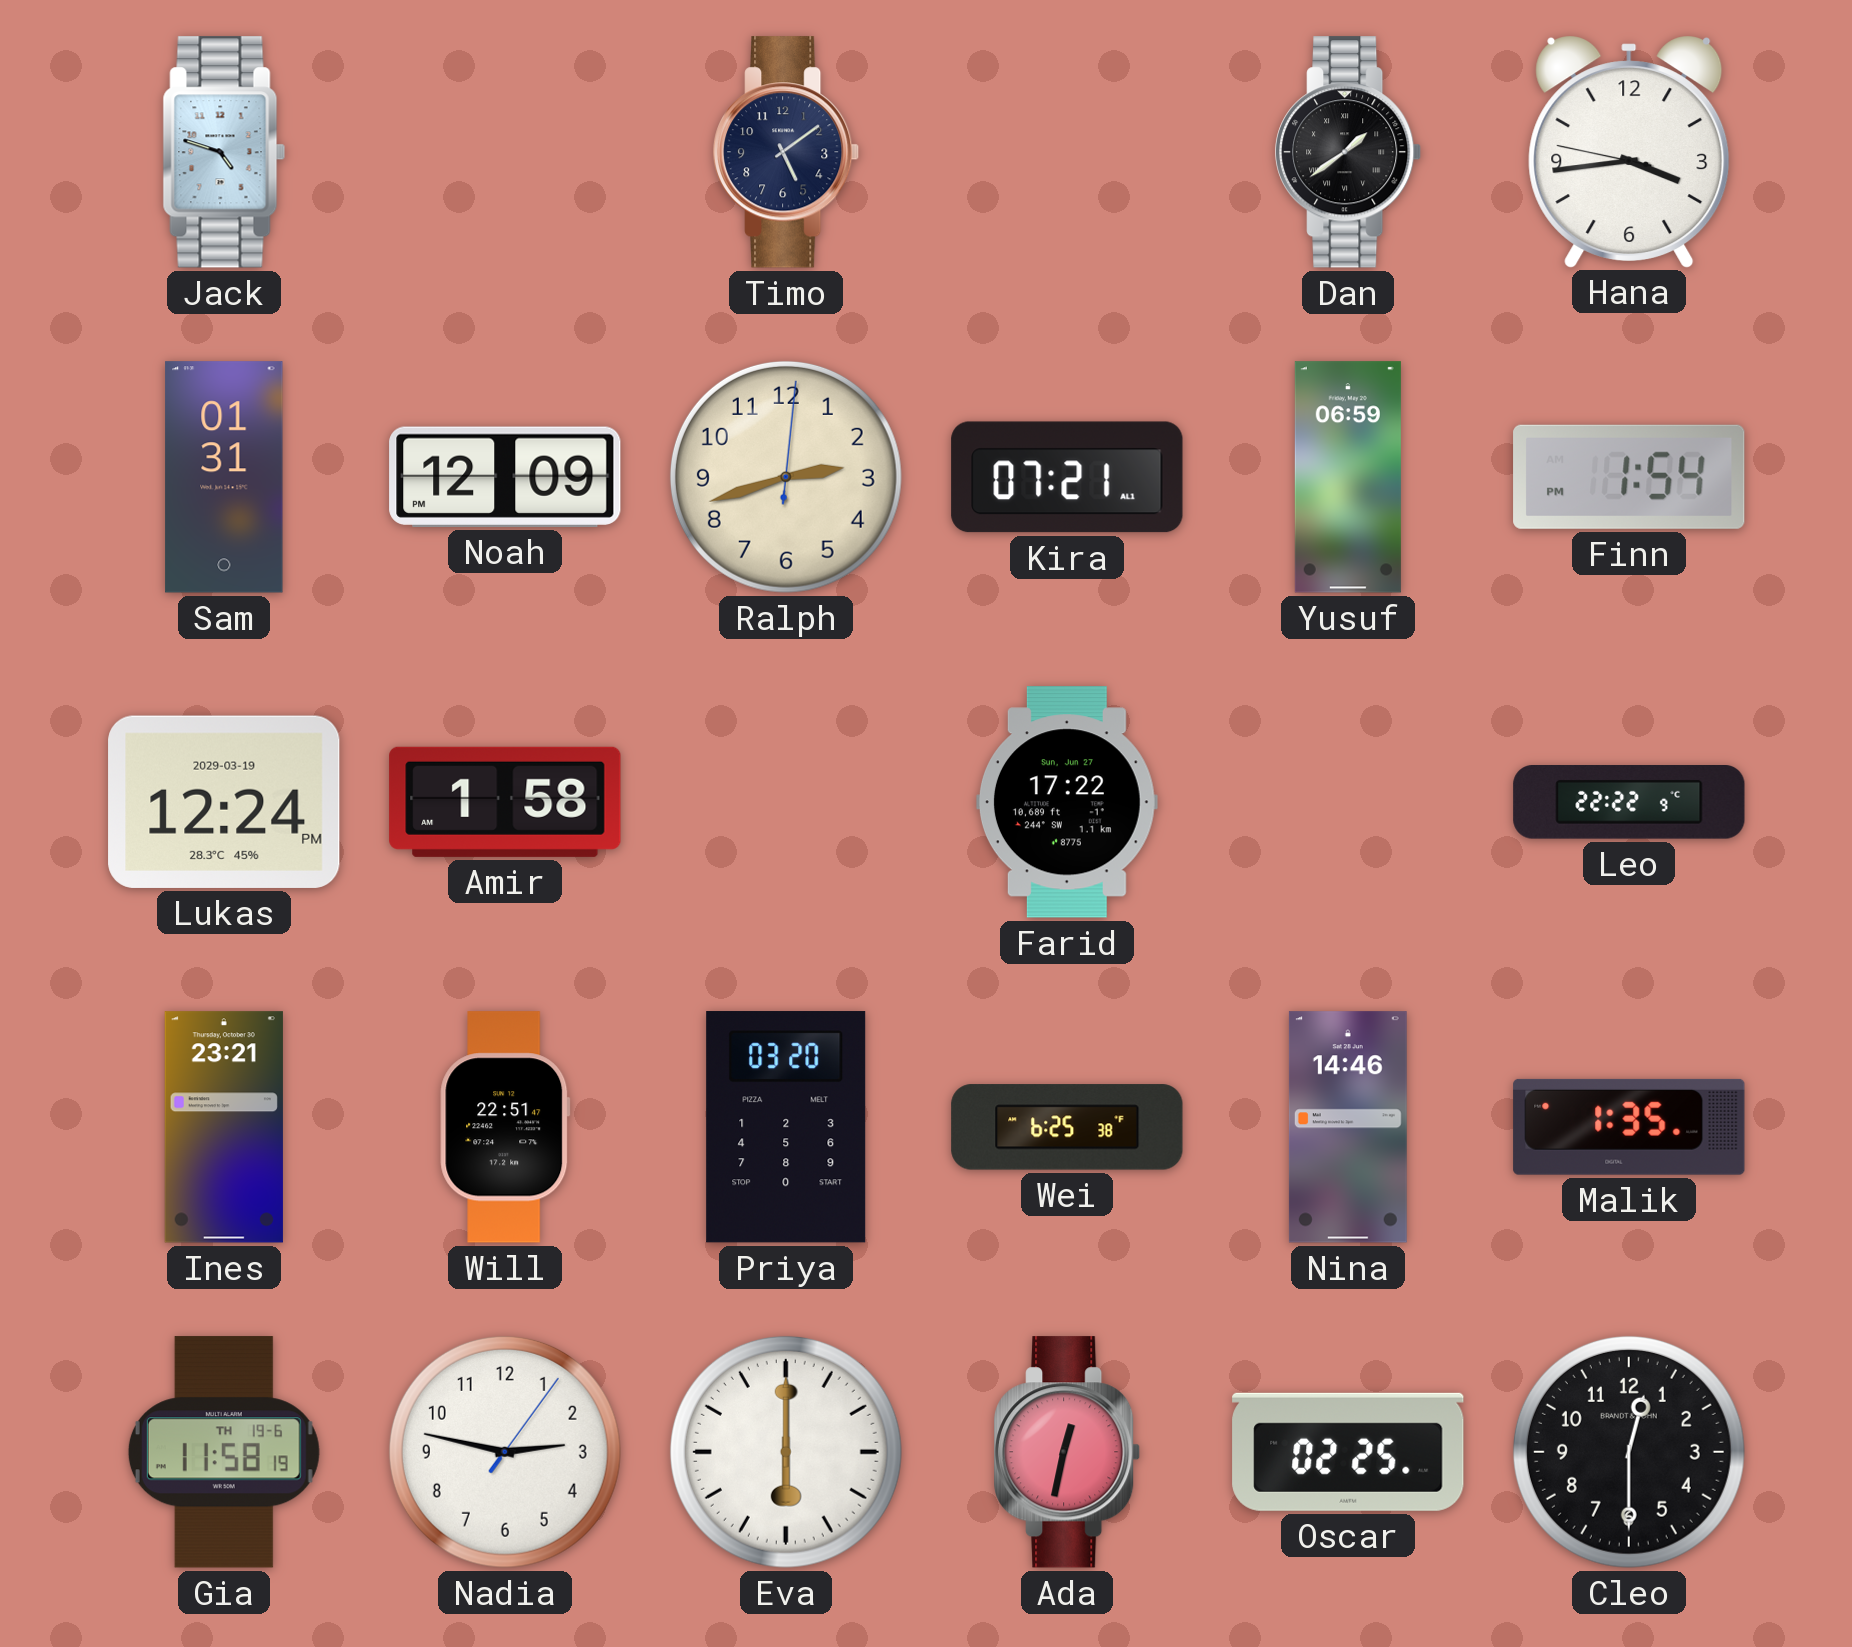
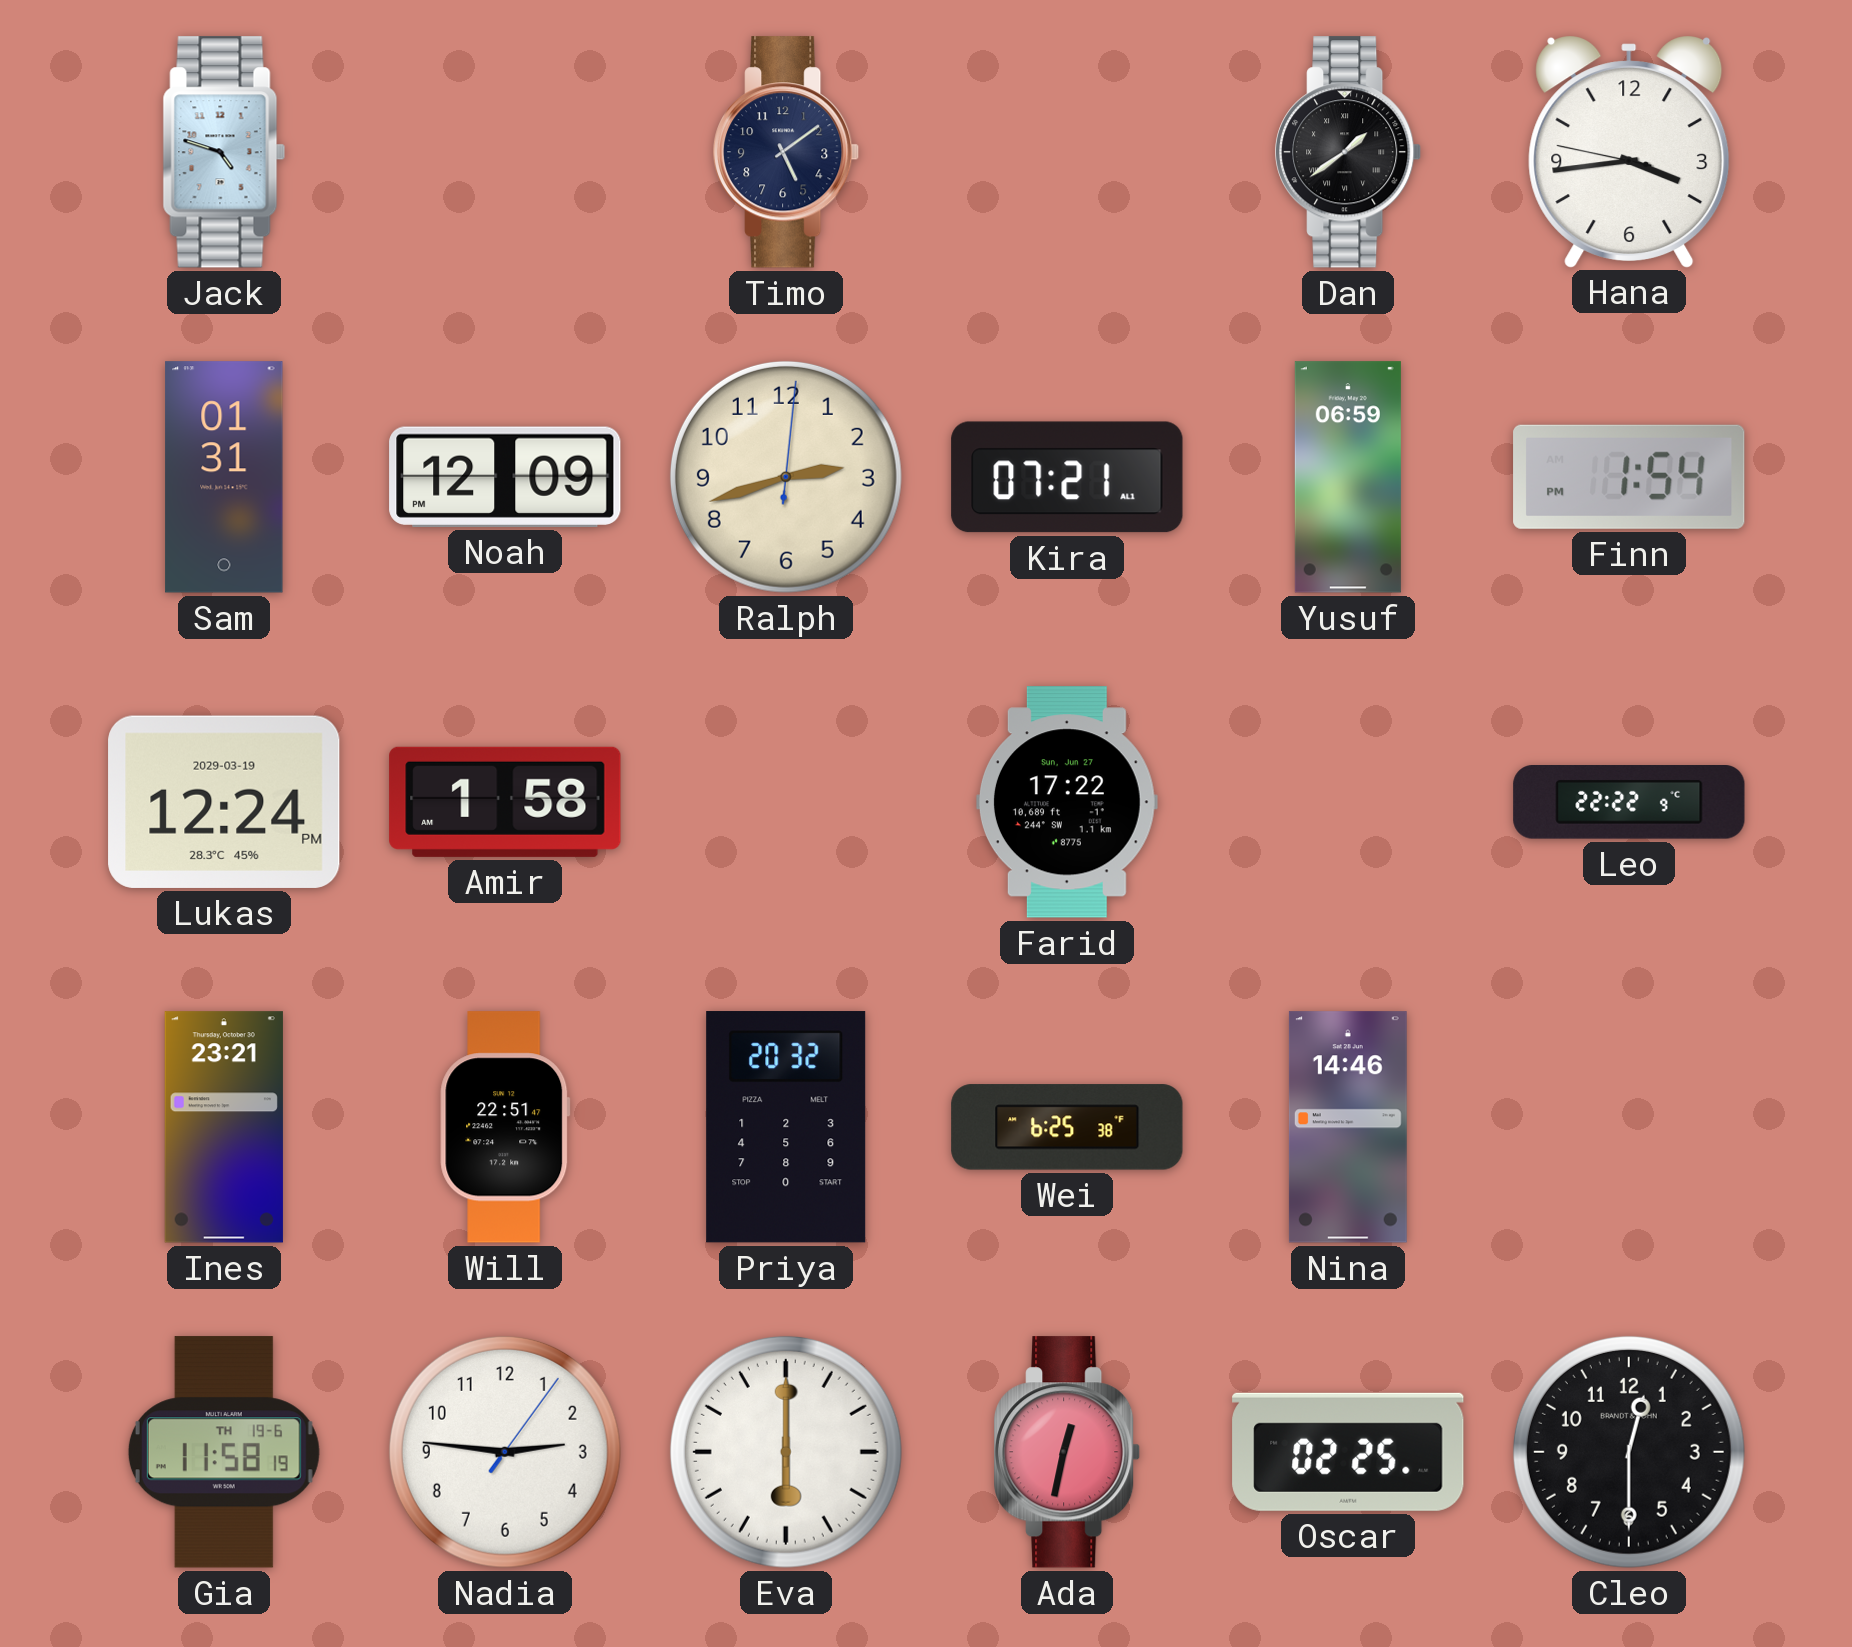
Priya: 03:20 -> 20:32 (786, 1127)
Malik: 1:35 -> none (1629, 1127)
Nadia: 2:47 -> 2:46 (505, 1452)
